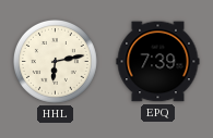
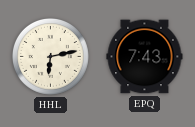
EPQ: 7:39 -> 7:43 (145, 57)
